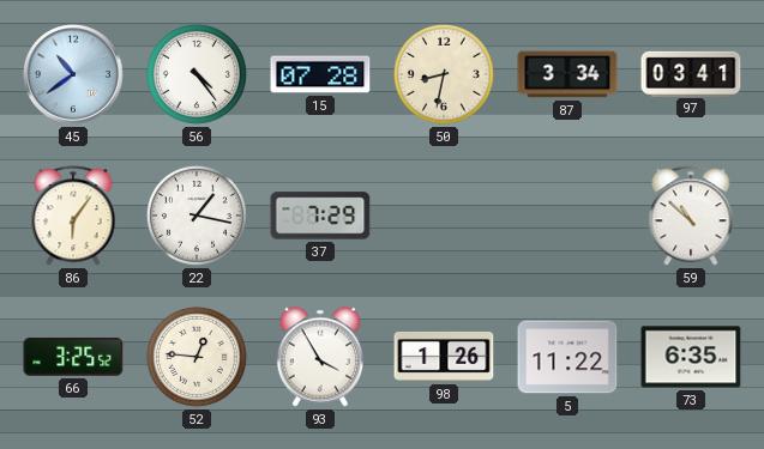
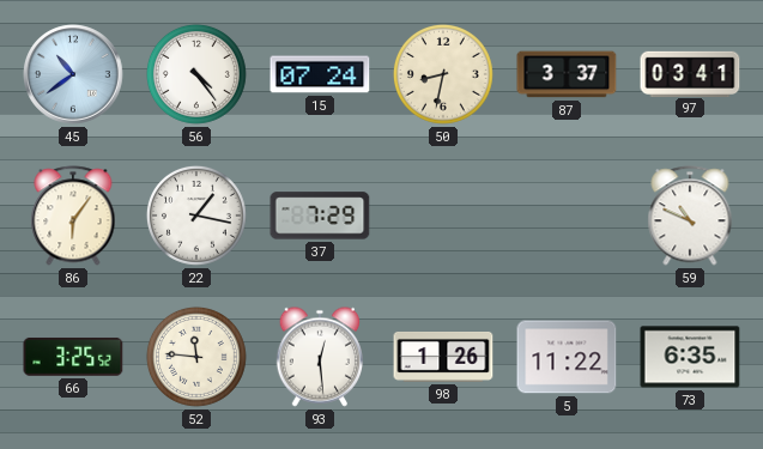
15: 07:28 -> 07:24 (320, 74)
87: 3:34 -> 3:37 (567, 74)
59: 10:52 -> 10:49 (690, 216)
52: 12:46 -> 11:46 (196, 357)
93: 3:55 -> 12:29 (319, 357)
